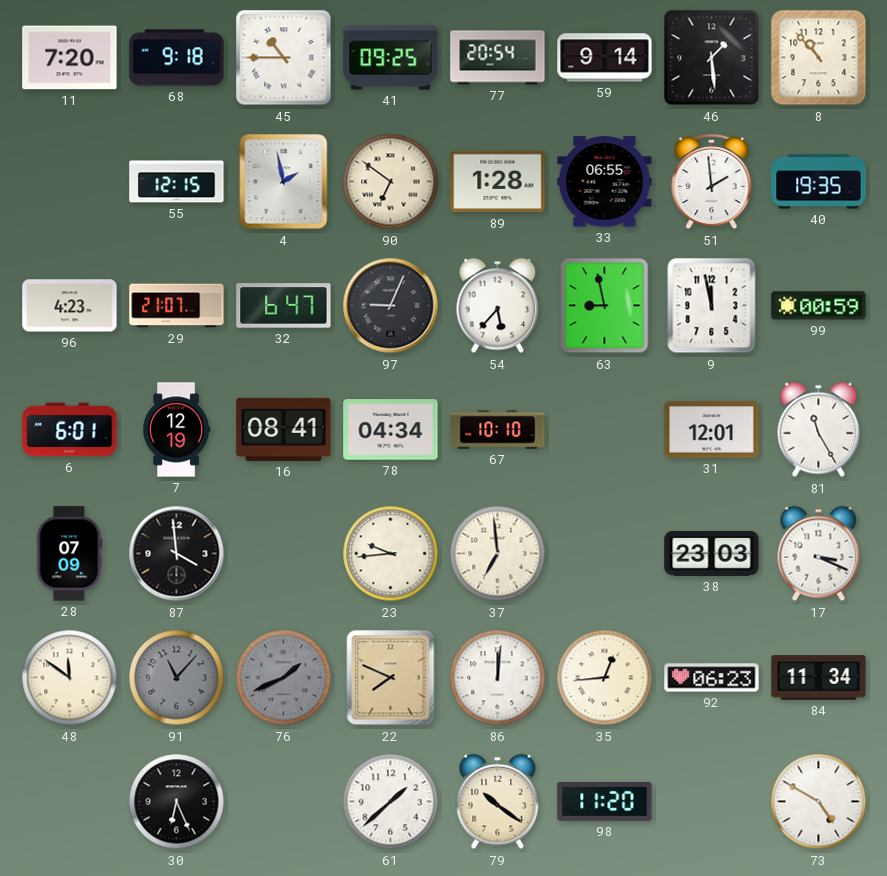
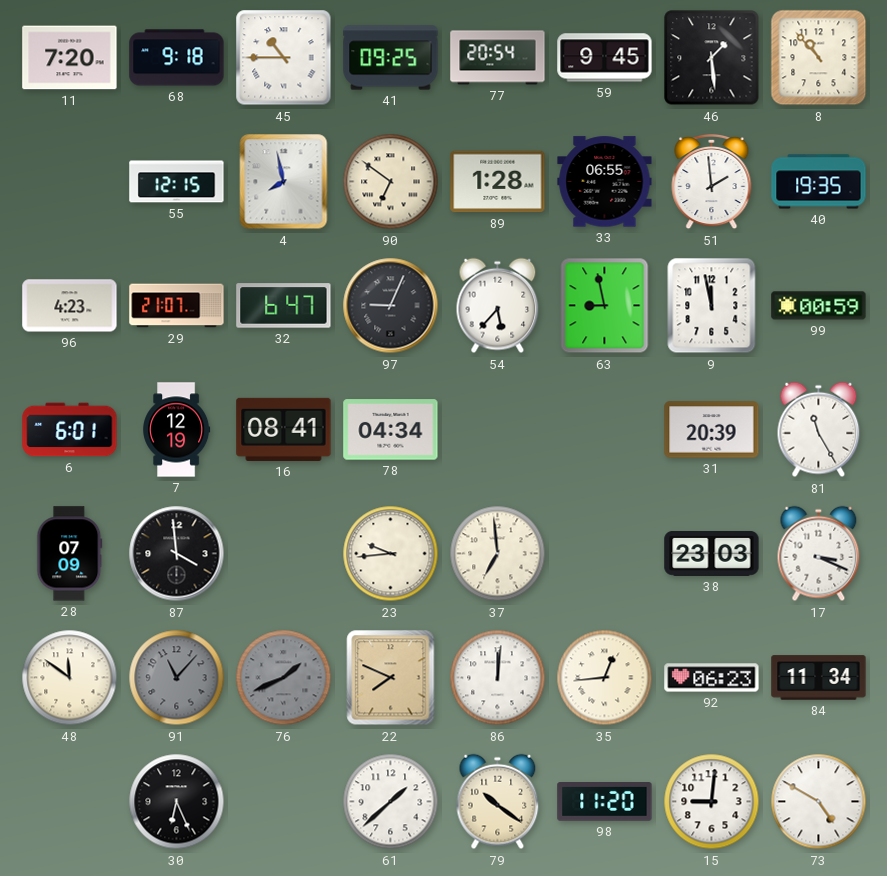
59: 9:14 -> 9:45 (605, 58)
4: 1:58 -> 7:58 (284, 182)
67: 10:10 -> none (498, 430)
31: 12:01 -> 20:39 (712, 430)
15: none -> 9:01 (712, 802)
